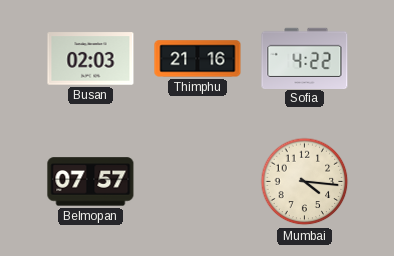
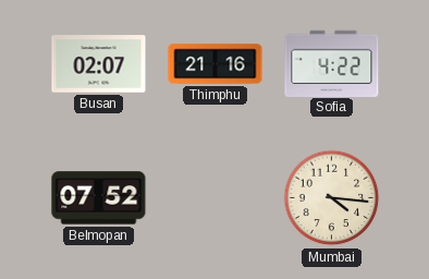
Busan: 02:03 -> 02:07 (99, 64)
Belmopan: 07:57 -> 07:52 (99, 198)
